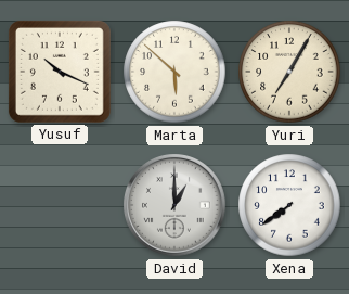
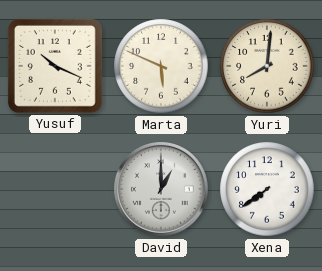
Marta: 5:52 -> 5:49 (161, 66)
Yuri: 7:05 -> 8:01 (267, 66)
